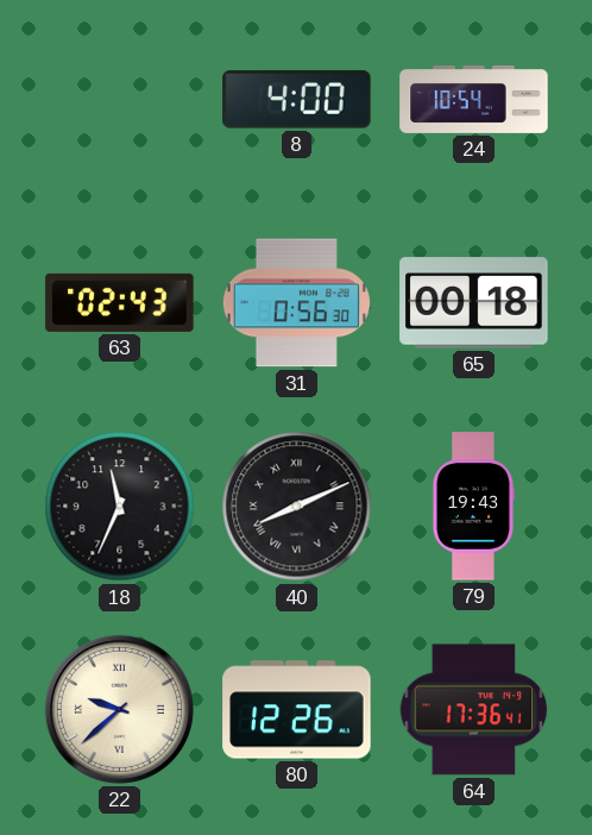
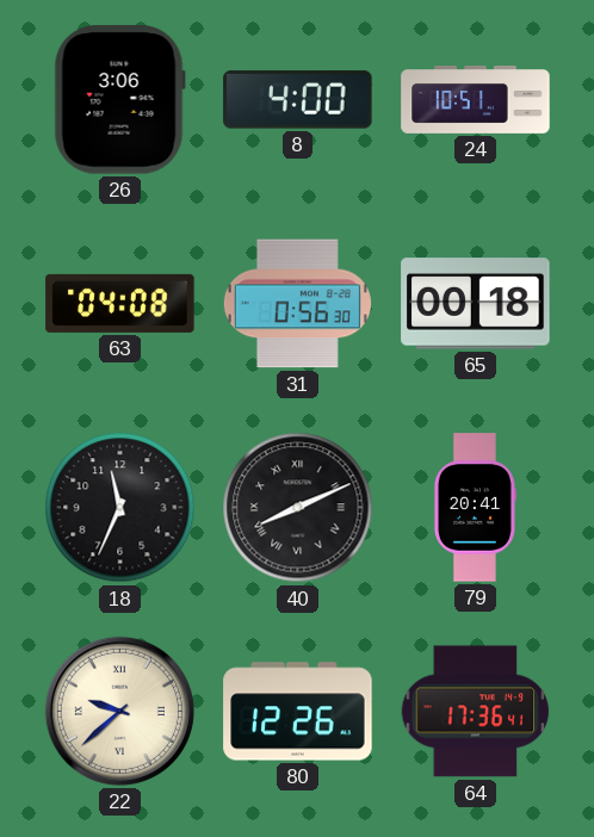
26: none -> 3:06 (119, 100)
24: 10:54 -> 10:51 (476, 100)
63: 02:43 -> 04:08 (120, 303)
79: 19:43 -> 20:41 (475, 508)
